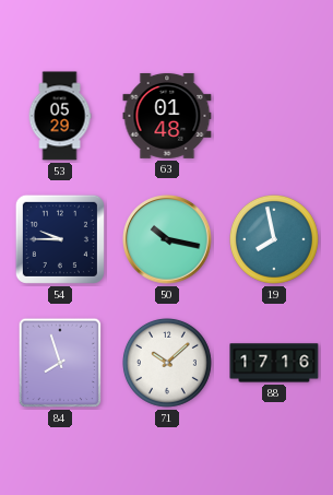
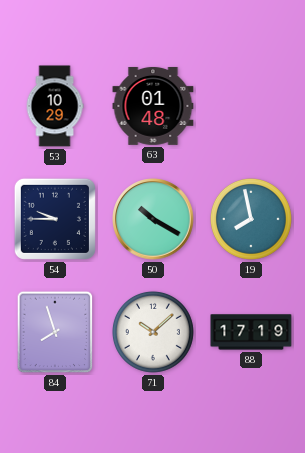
53: 05:29 -> 10:29 (55, 106)
50: 10:17 -> 10:20 (153, 219)
88: 17:16 -> 17:19 (251, 332)
